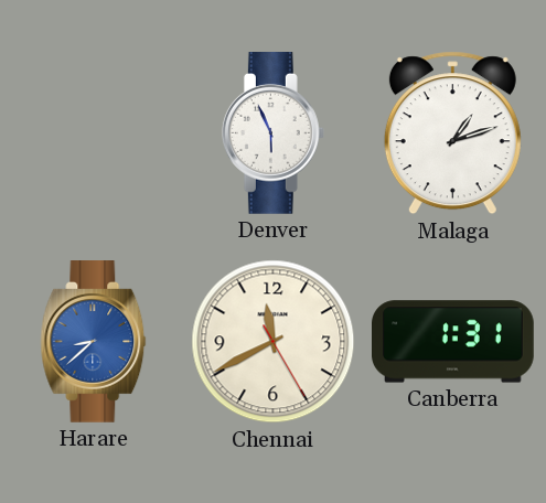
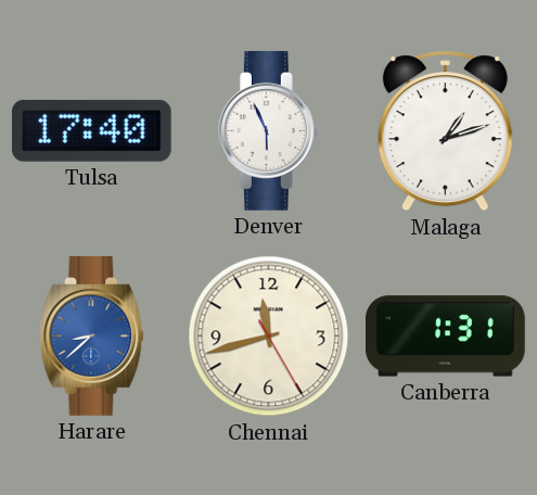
Tulsa: none -> 17:40 (91, 130)
Chennai: 11:40 -> 11:42 (269, 337)
